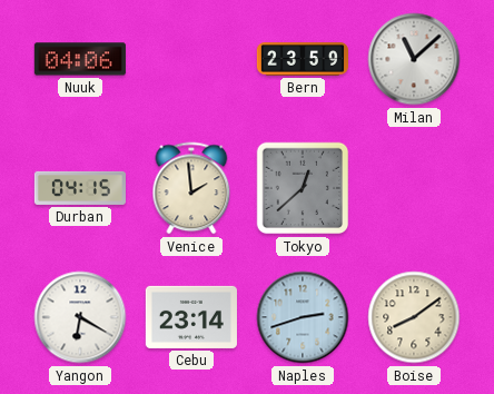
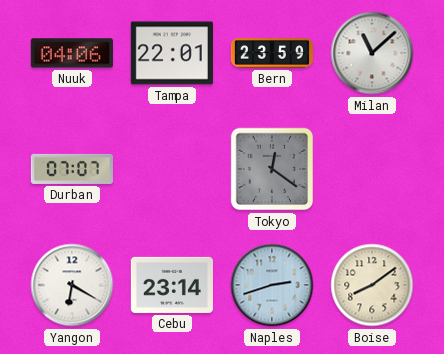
Tampa: none -> 22:01 (172, 53)
Durban: 04:15 -> 07:07 (72, 169)
Venice: 1:59 -> none (191, 188)
Tokyo: 12:38 -> 12:21 (272, 169)
